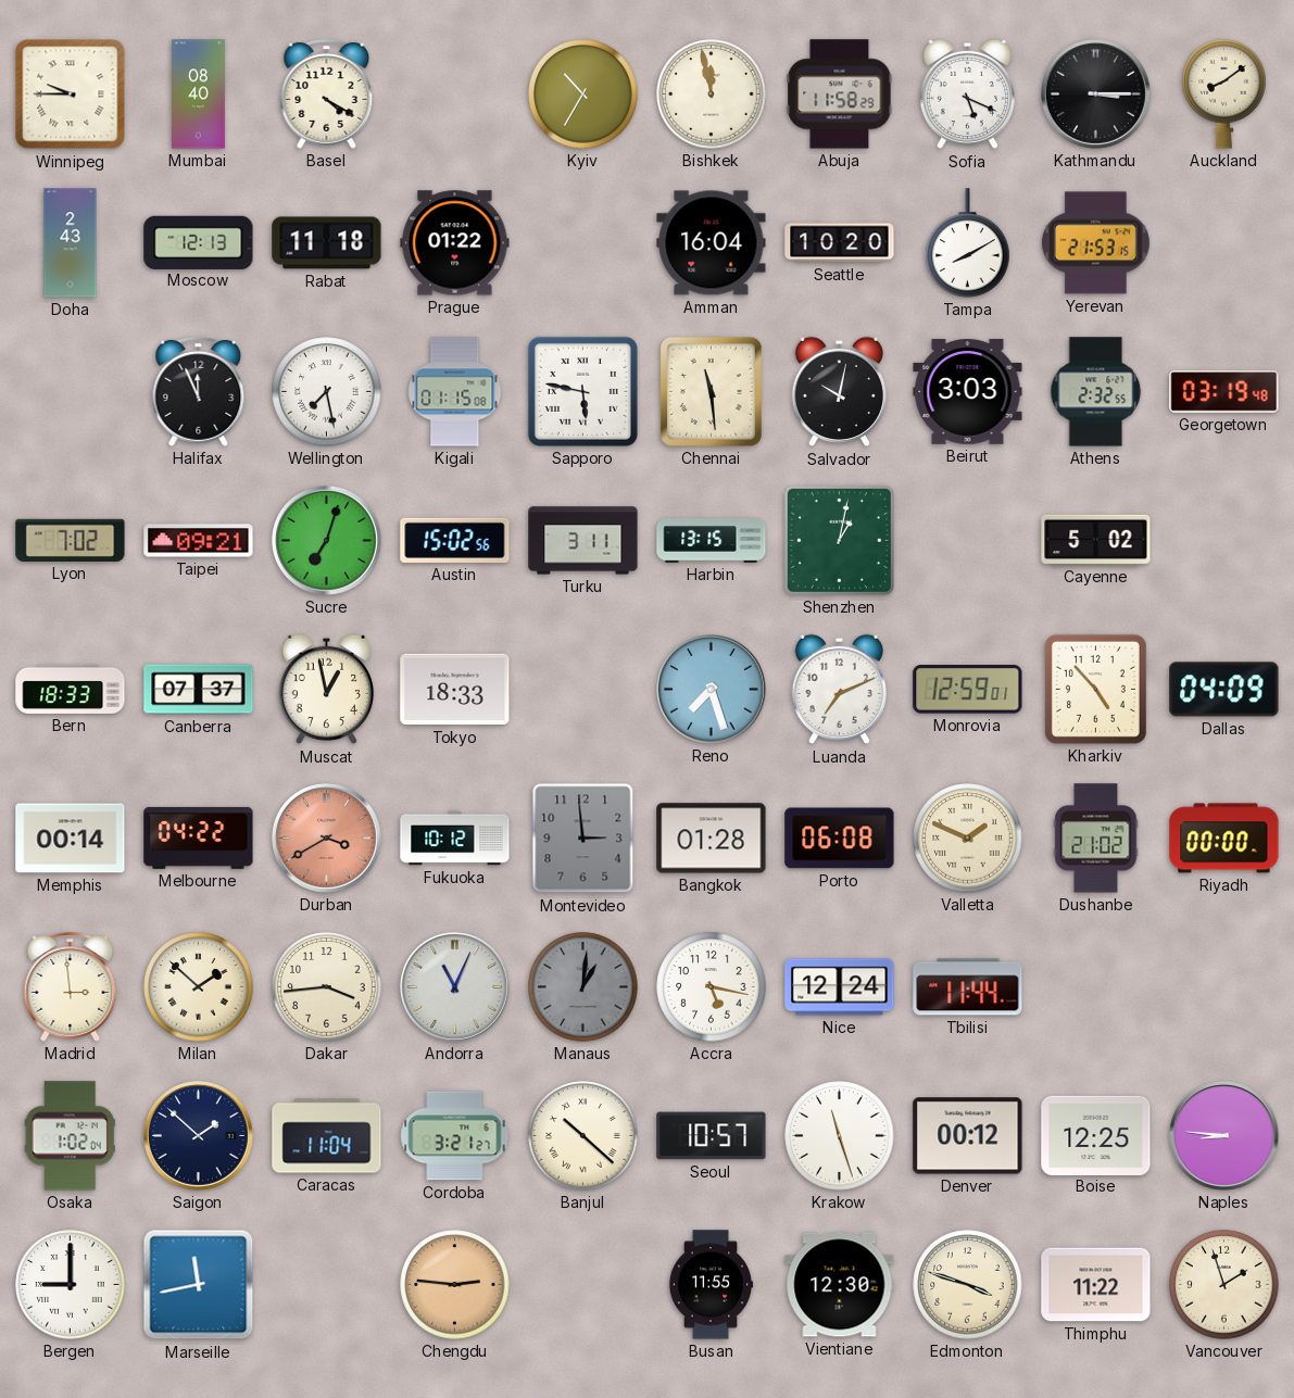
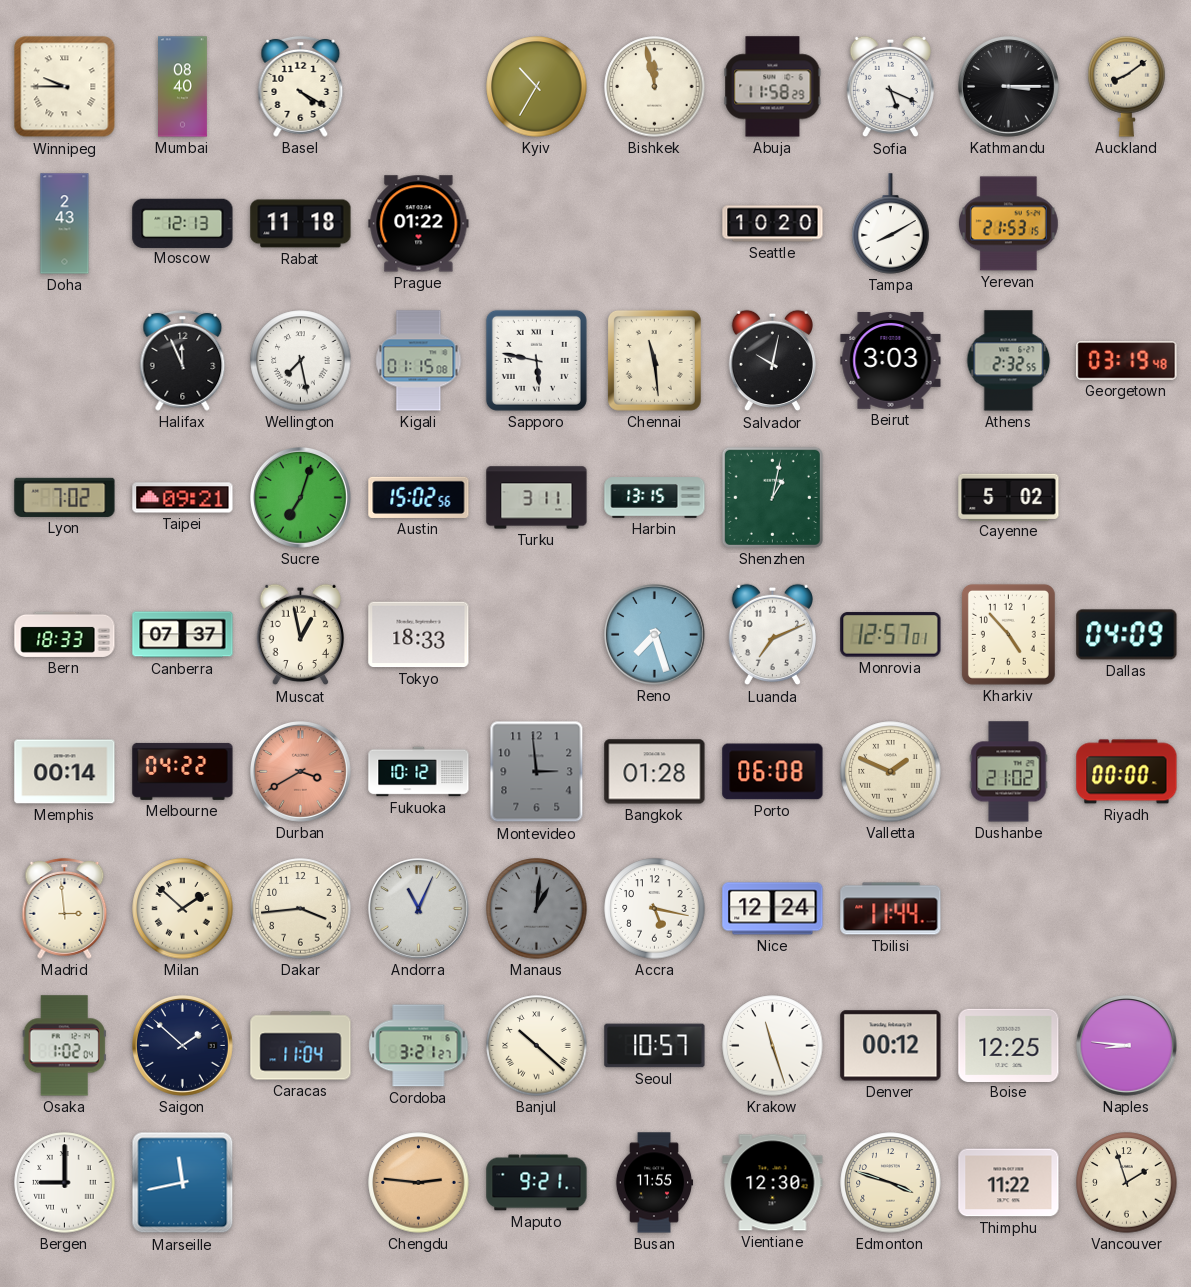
Amman: 16:04 -> none (712, 243)
Monrovia: 12:59 -> 12:57 (891, 635)
Maputo: none -> 9:21 (537, 1183)
